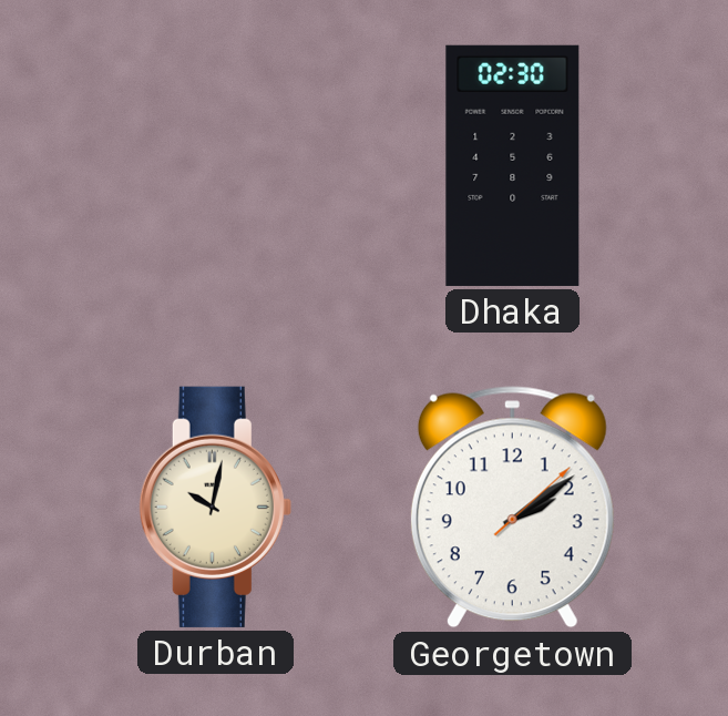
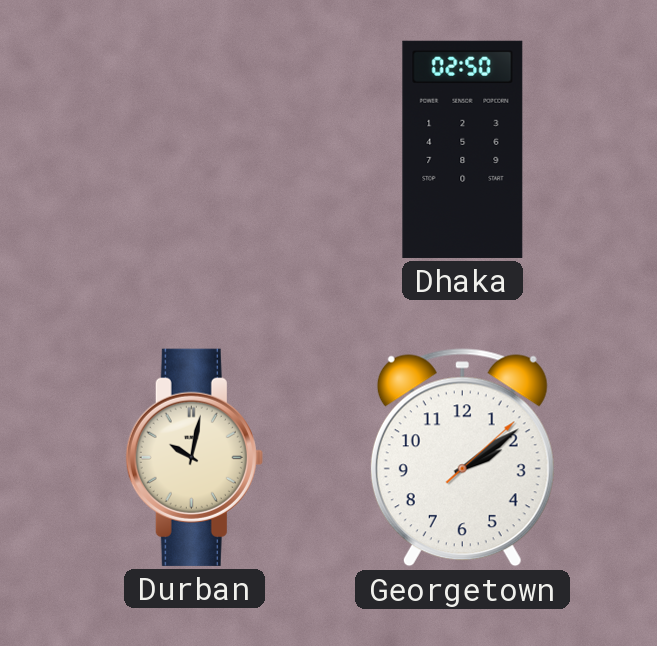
Dhaka: 02:30 -> 02:50 (463, 149)
